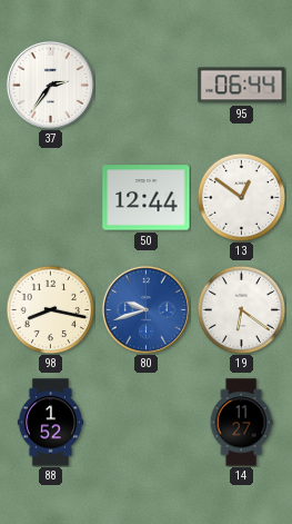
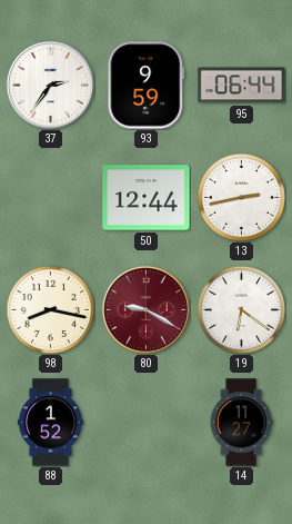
93: none -> 9:59 (147, 86)
13: 12:51 -> 2:43 (241, 197)
80: 9:42 -> 9:20 (145, 309)
80 dial: blue -> burgundy (145, 309)
